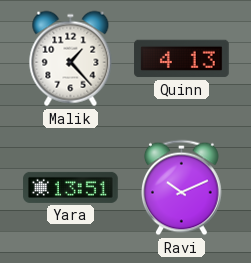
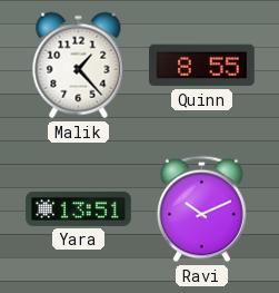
Quinn: 4:13 -> 8:55 (202, 66)
